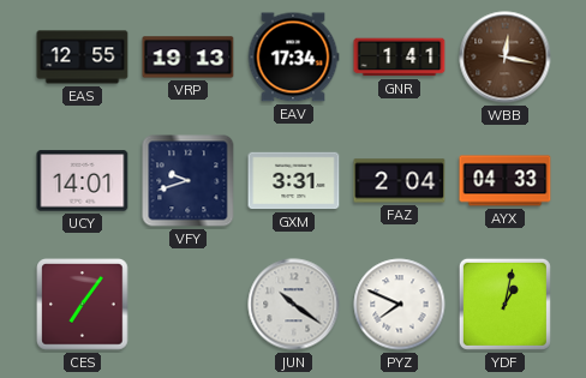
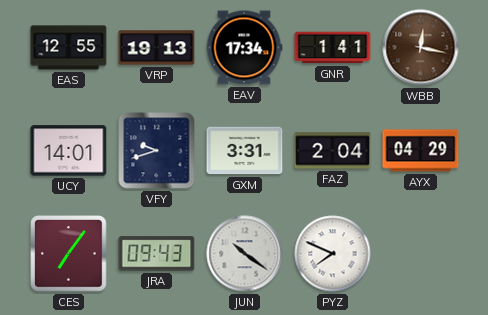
AYX: 04:33 -> 04:29 (421, 151)
JRA: none -> 09:43 (157, 254)
YDF: 1:02 -> none (504, 304)
